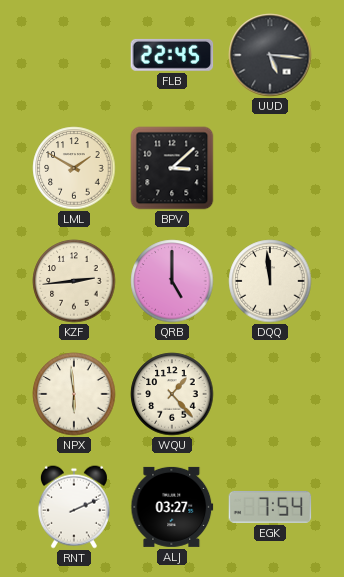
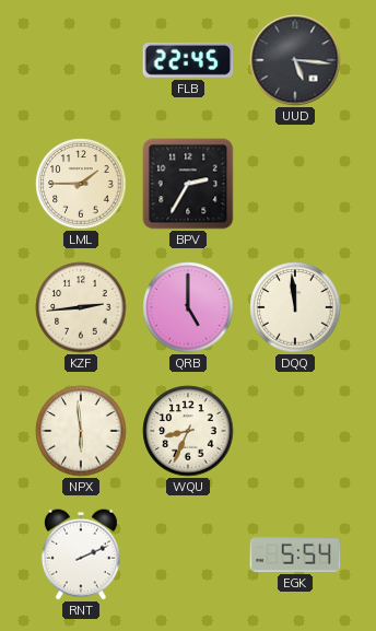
LML: 1:50 -> 1:45 (81, 184)
BPV: 3:08 -> 2:35 (188, 184)
WQU: 1:23 -> 8:34 (188, 431)
ALJ: 03:27 -> none (172, 507)
EGK: 7:54 -> 5:54 (295, 554)
